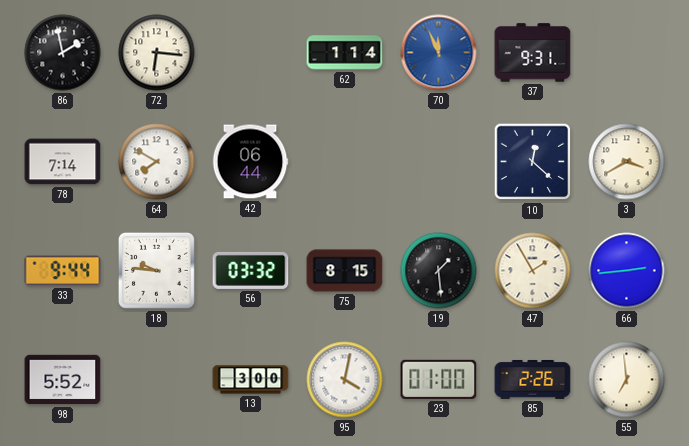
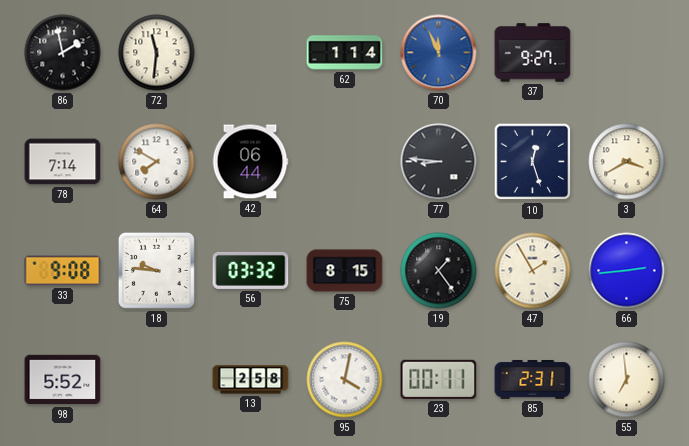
72: 6:16 -> 11:31 (157, 53)
37: 9:31 -> 9:27 (533, 53)
77: none -> 8:46 (439, 162)
10: 12:22 -> 12:27 (533, 162)
33: 9:44 -> 9:08 (63, 271)
19: 1:29 -> 1:24 (439, 271)
13: 3:00 -> 2:58 (251, 380)
23: 01:00 -> 00:11 (439, 379)
85: 2:26 -> 2:31 (533, 379)
